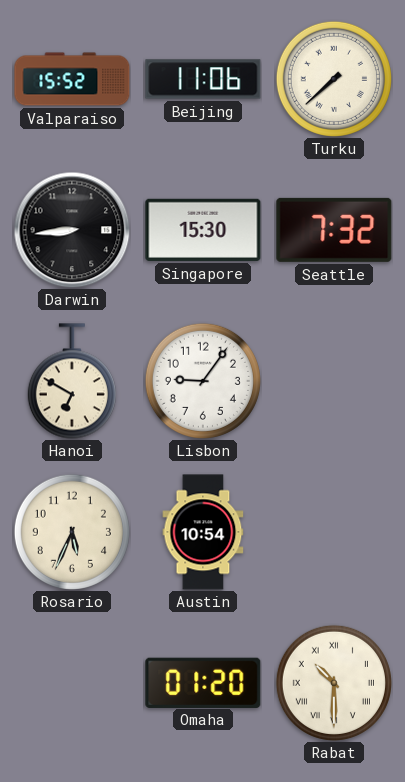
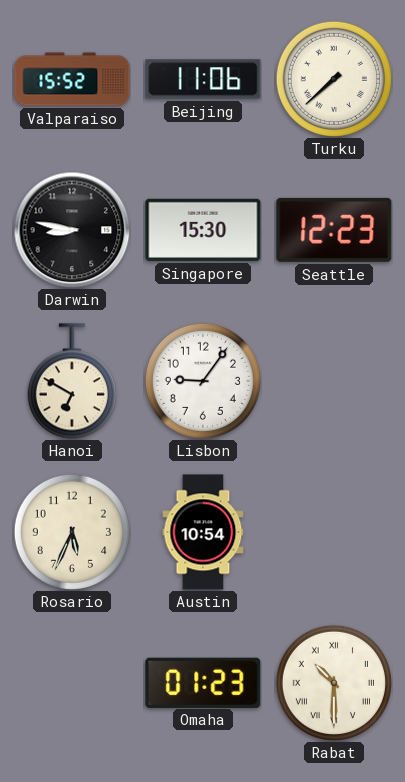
Darwin: 8:44 -> 8:47 (72, 230)
Seattle: 7:32 -> 12:23 (334, 230)
Omaha: 01:20 -> 01:23 (203, 682)
